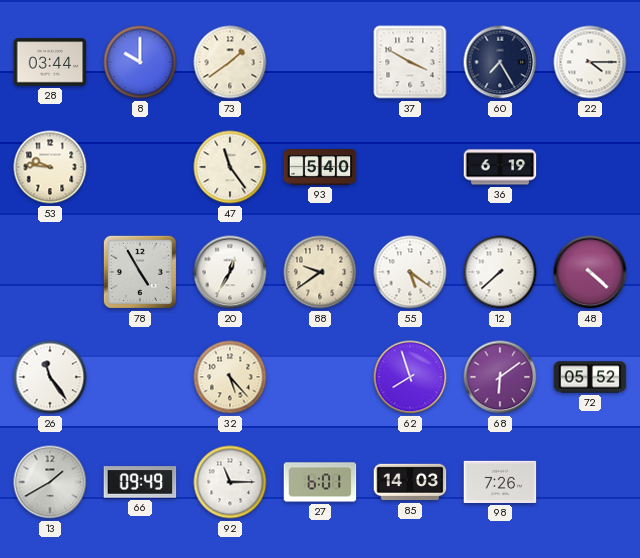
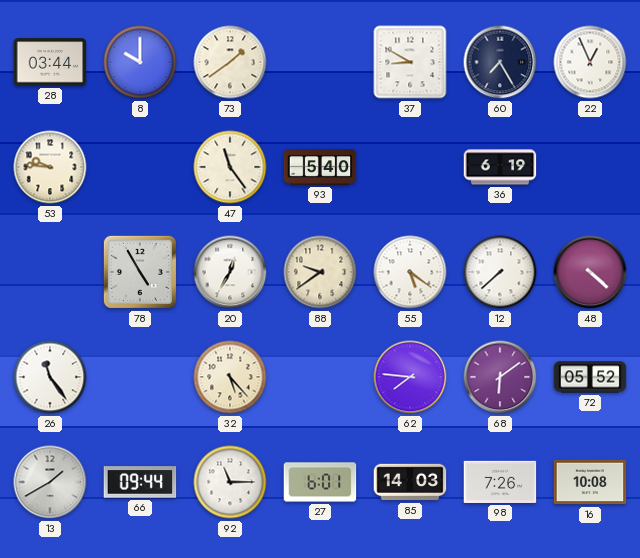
37: 3:50 -> 8:50 (410, 62)
22: 4:15 -> 12:56 (590, 62)
62: 7:57 -> 7:46 (410, 377)
66: 09:49 -> 09:44 (140, 482)
16: none -> 10:08 (590, 482)
